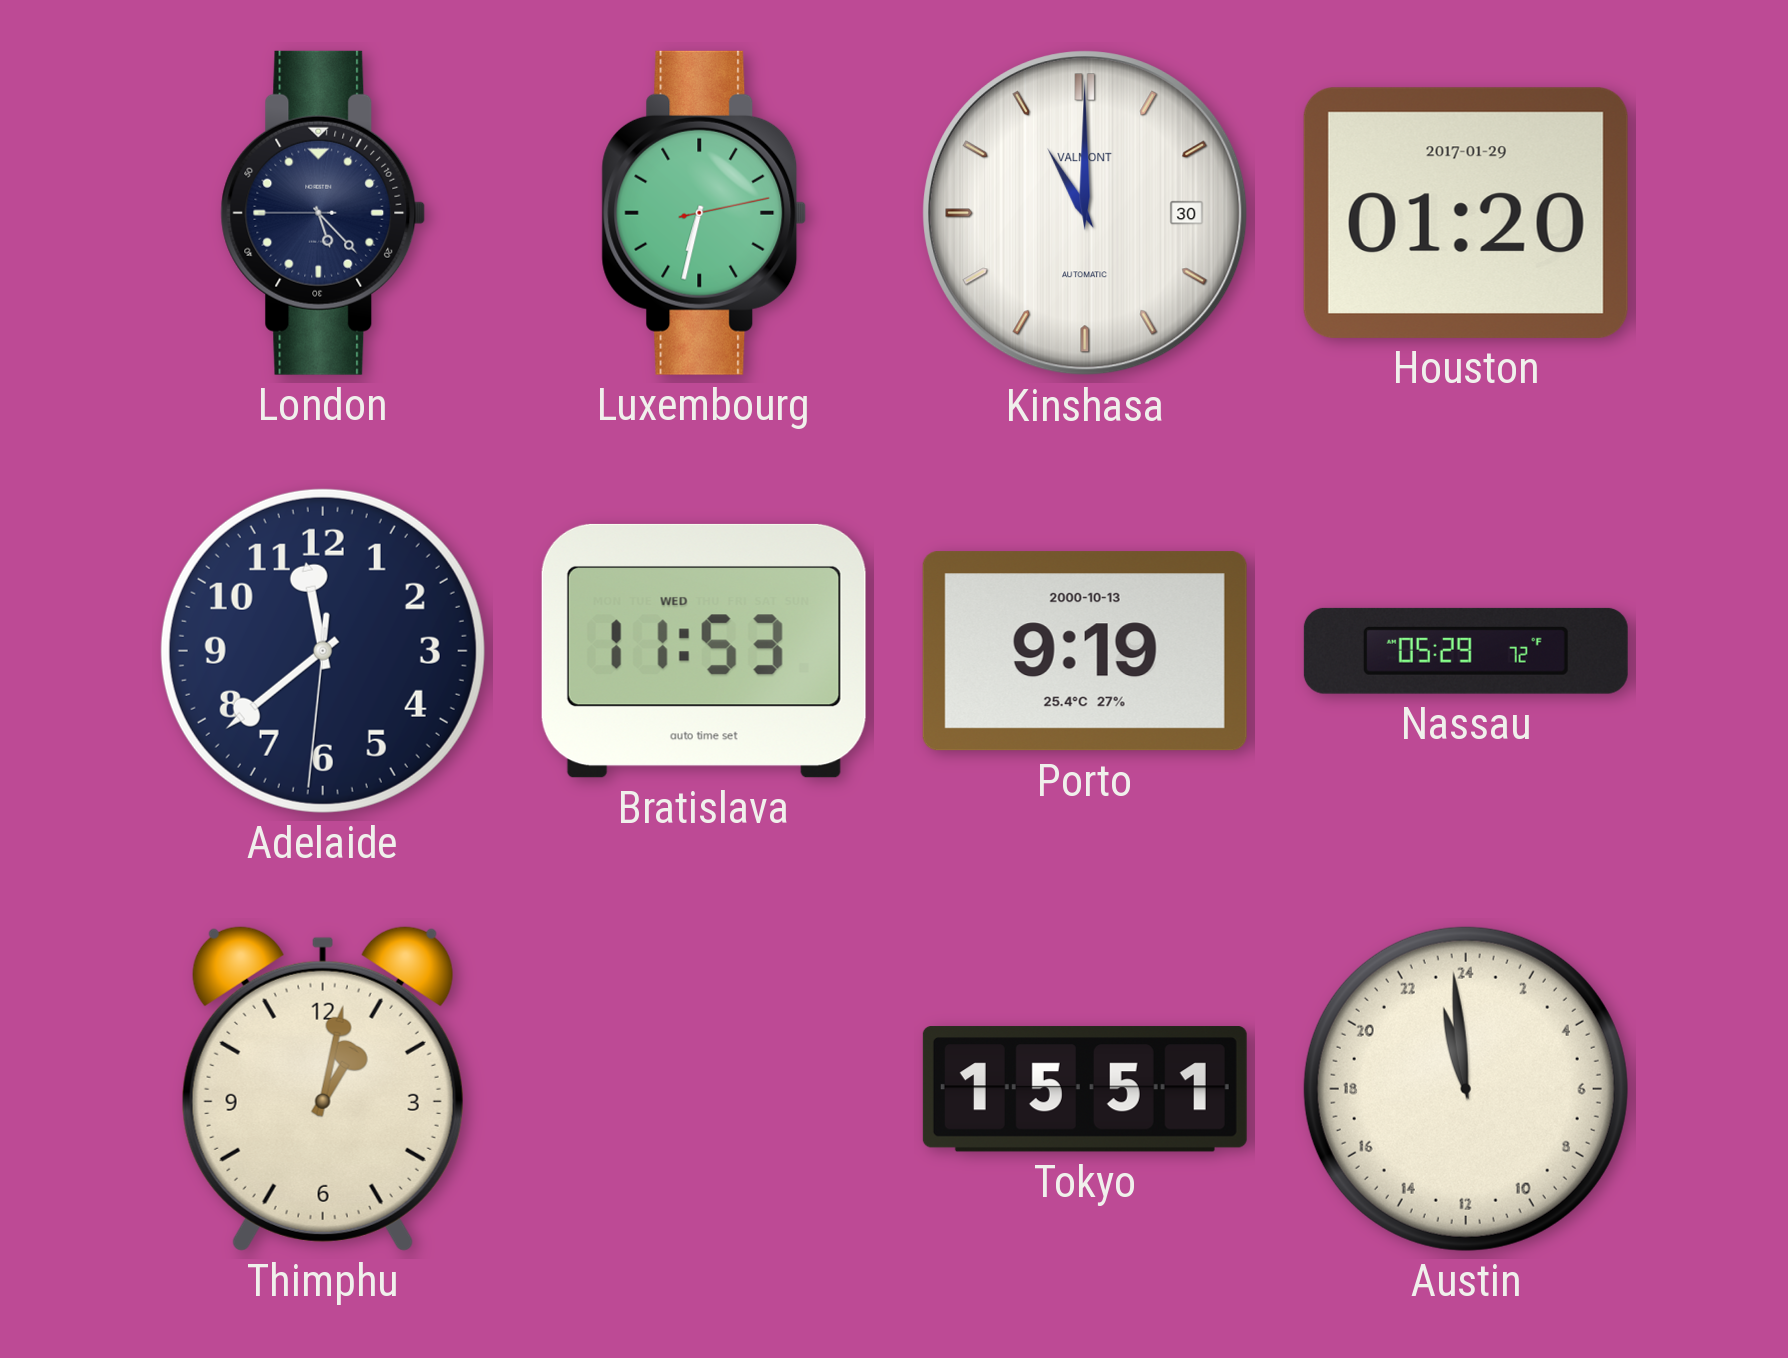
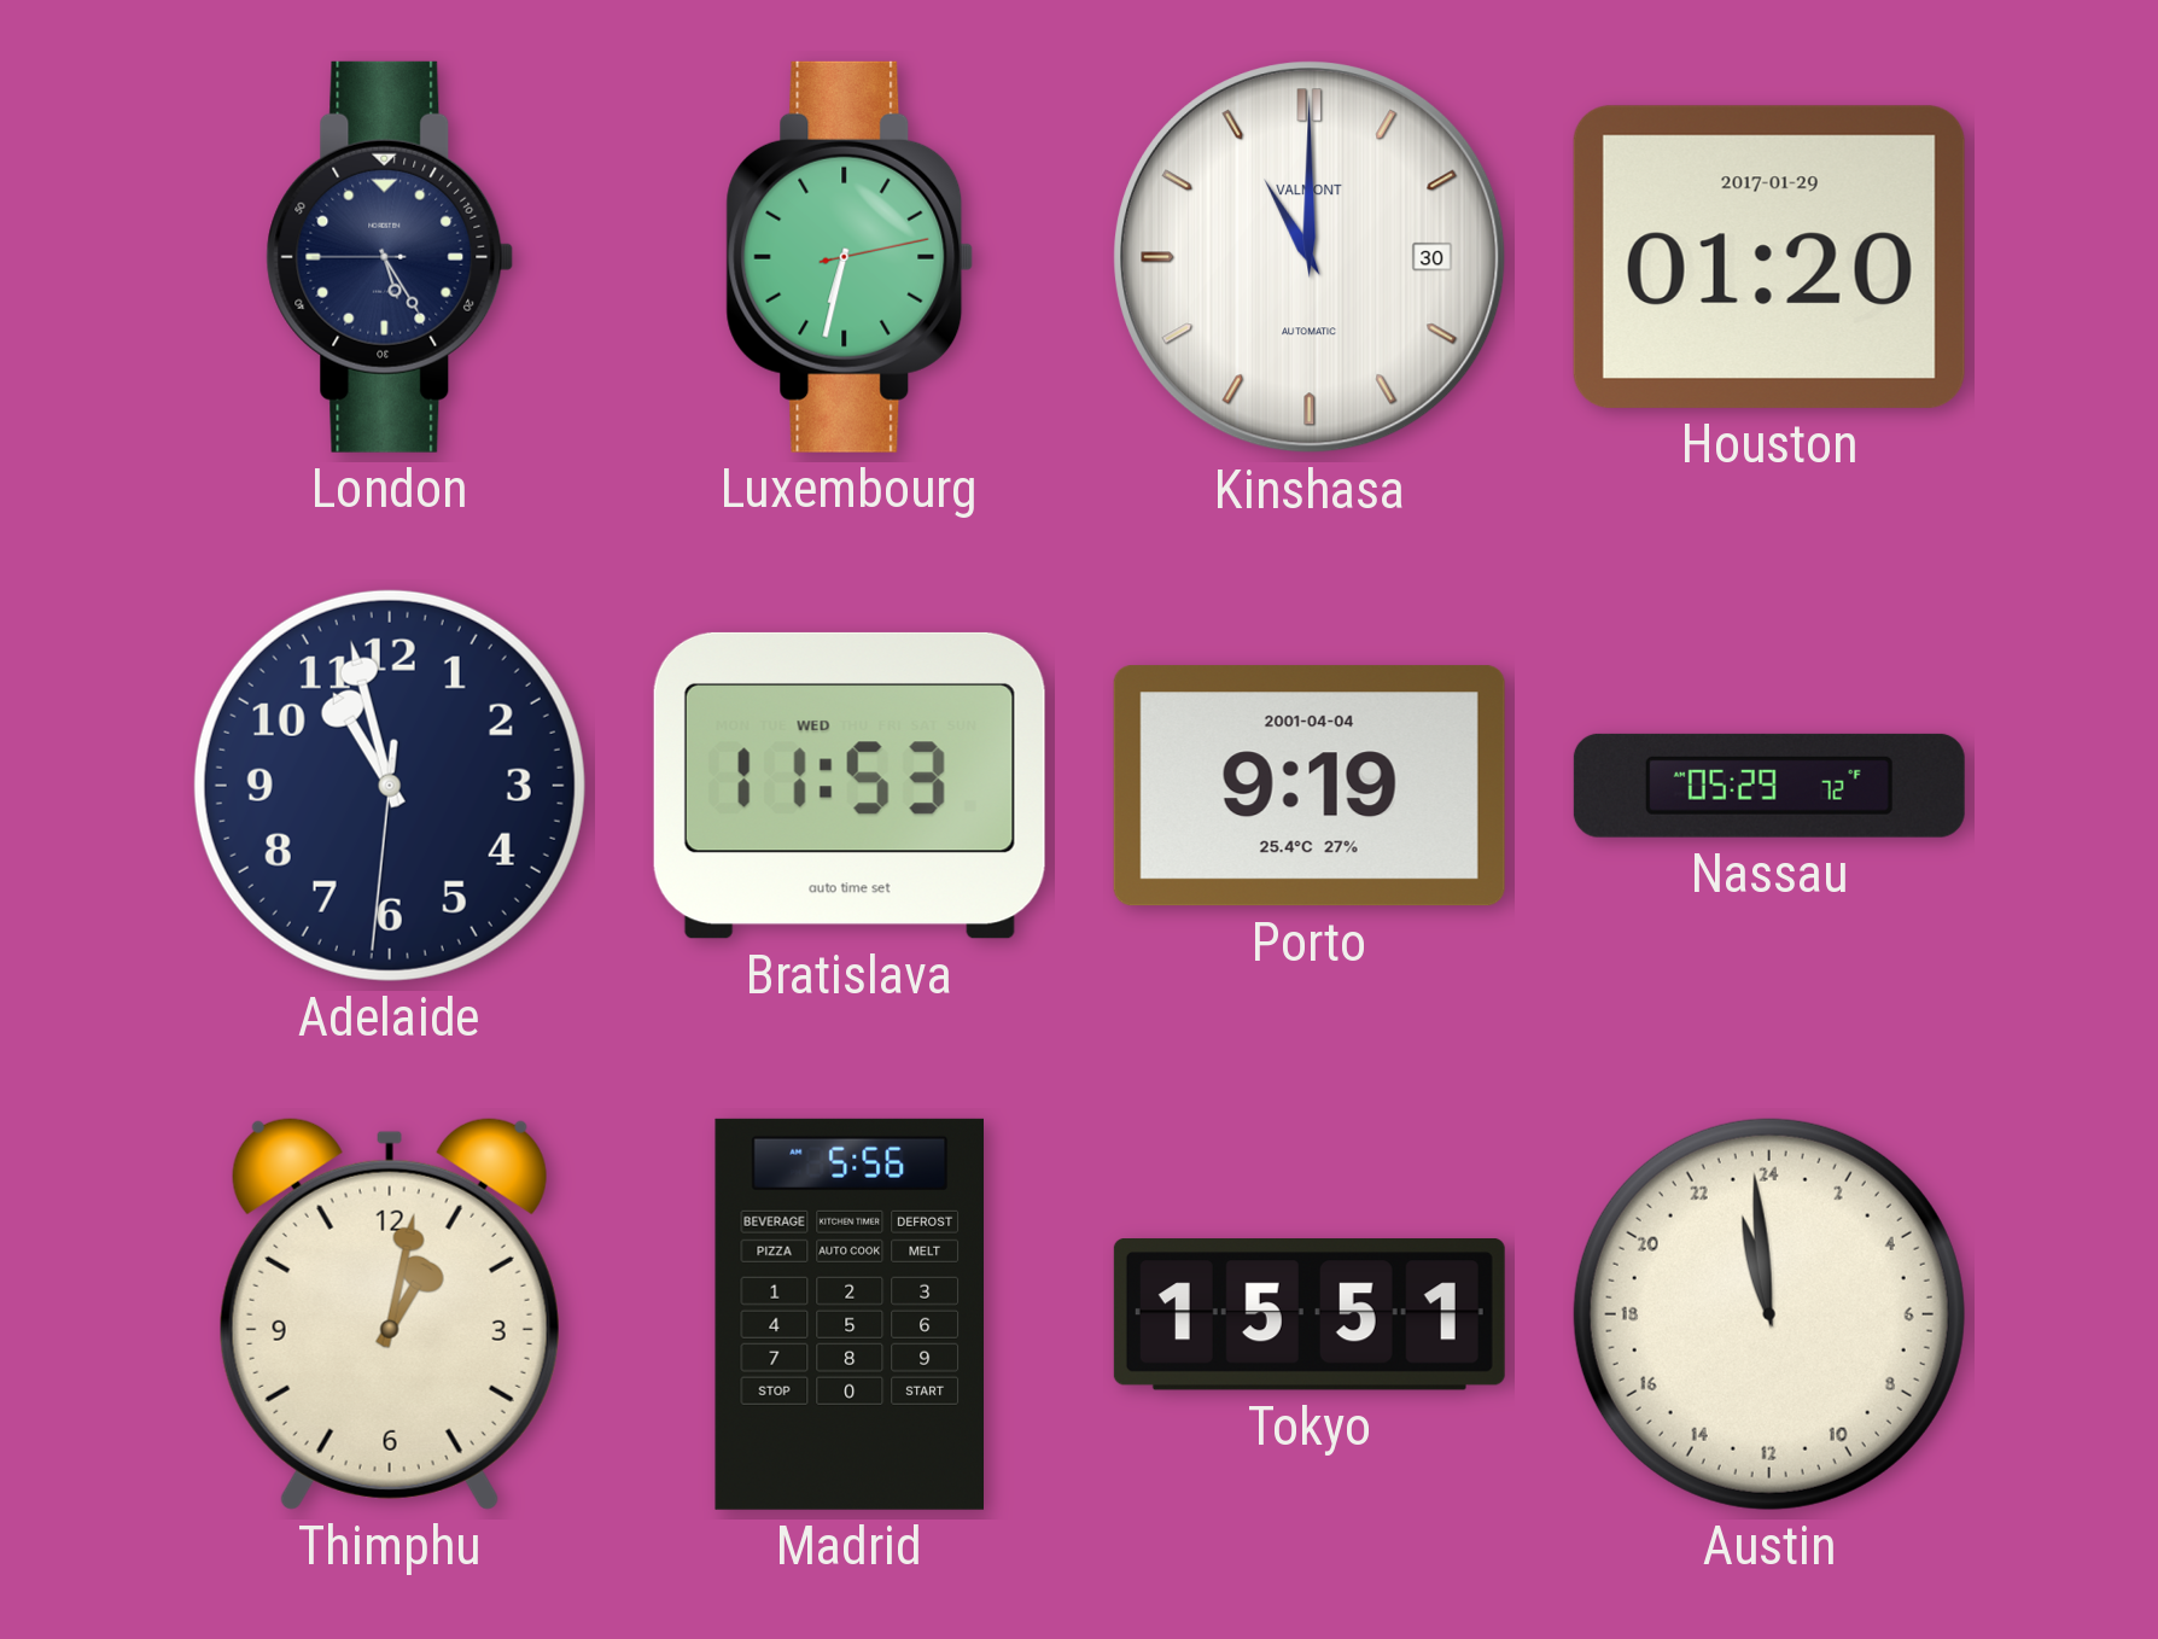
London: 5:22 -> 5:24 (390, 257)
Adelaide: 11:38 -> 10:57 (390, 786)
Porto date: 2000-10-13 -> 2001-04-04 (1310, 786)
Madrid: none -> 5:56 (848, 1314)
